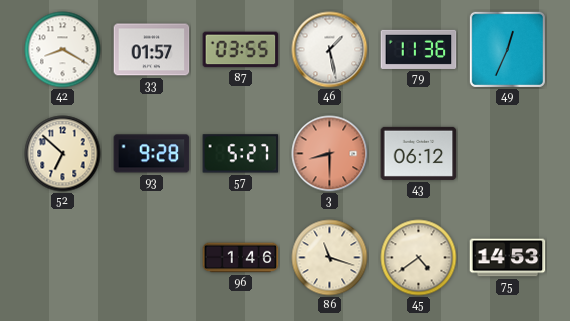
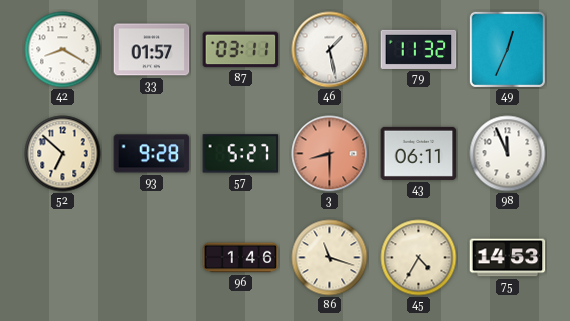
87: 03:55 -> 03:11 (241, 50)
79: 11:36 -> 11:32 (419, 49)
43: 06:12 -> 06:11 (419, 153)
98: none -> 11:56 (508, 154)
45: 4:39 -> 4:35 (419, 258)
